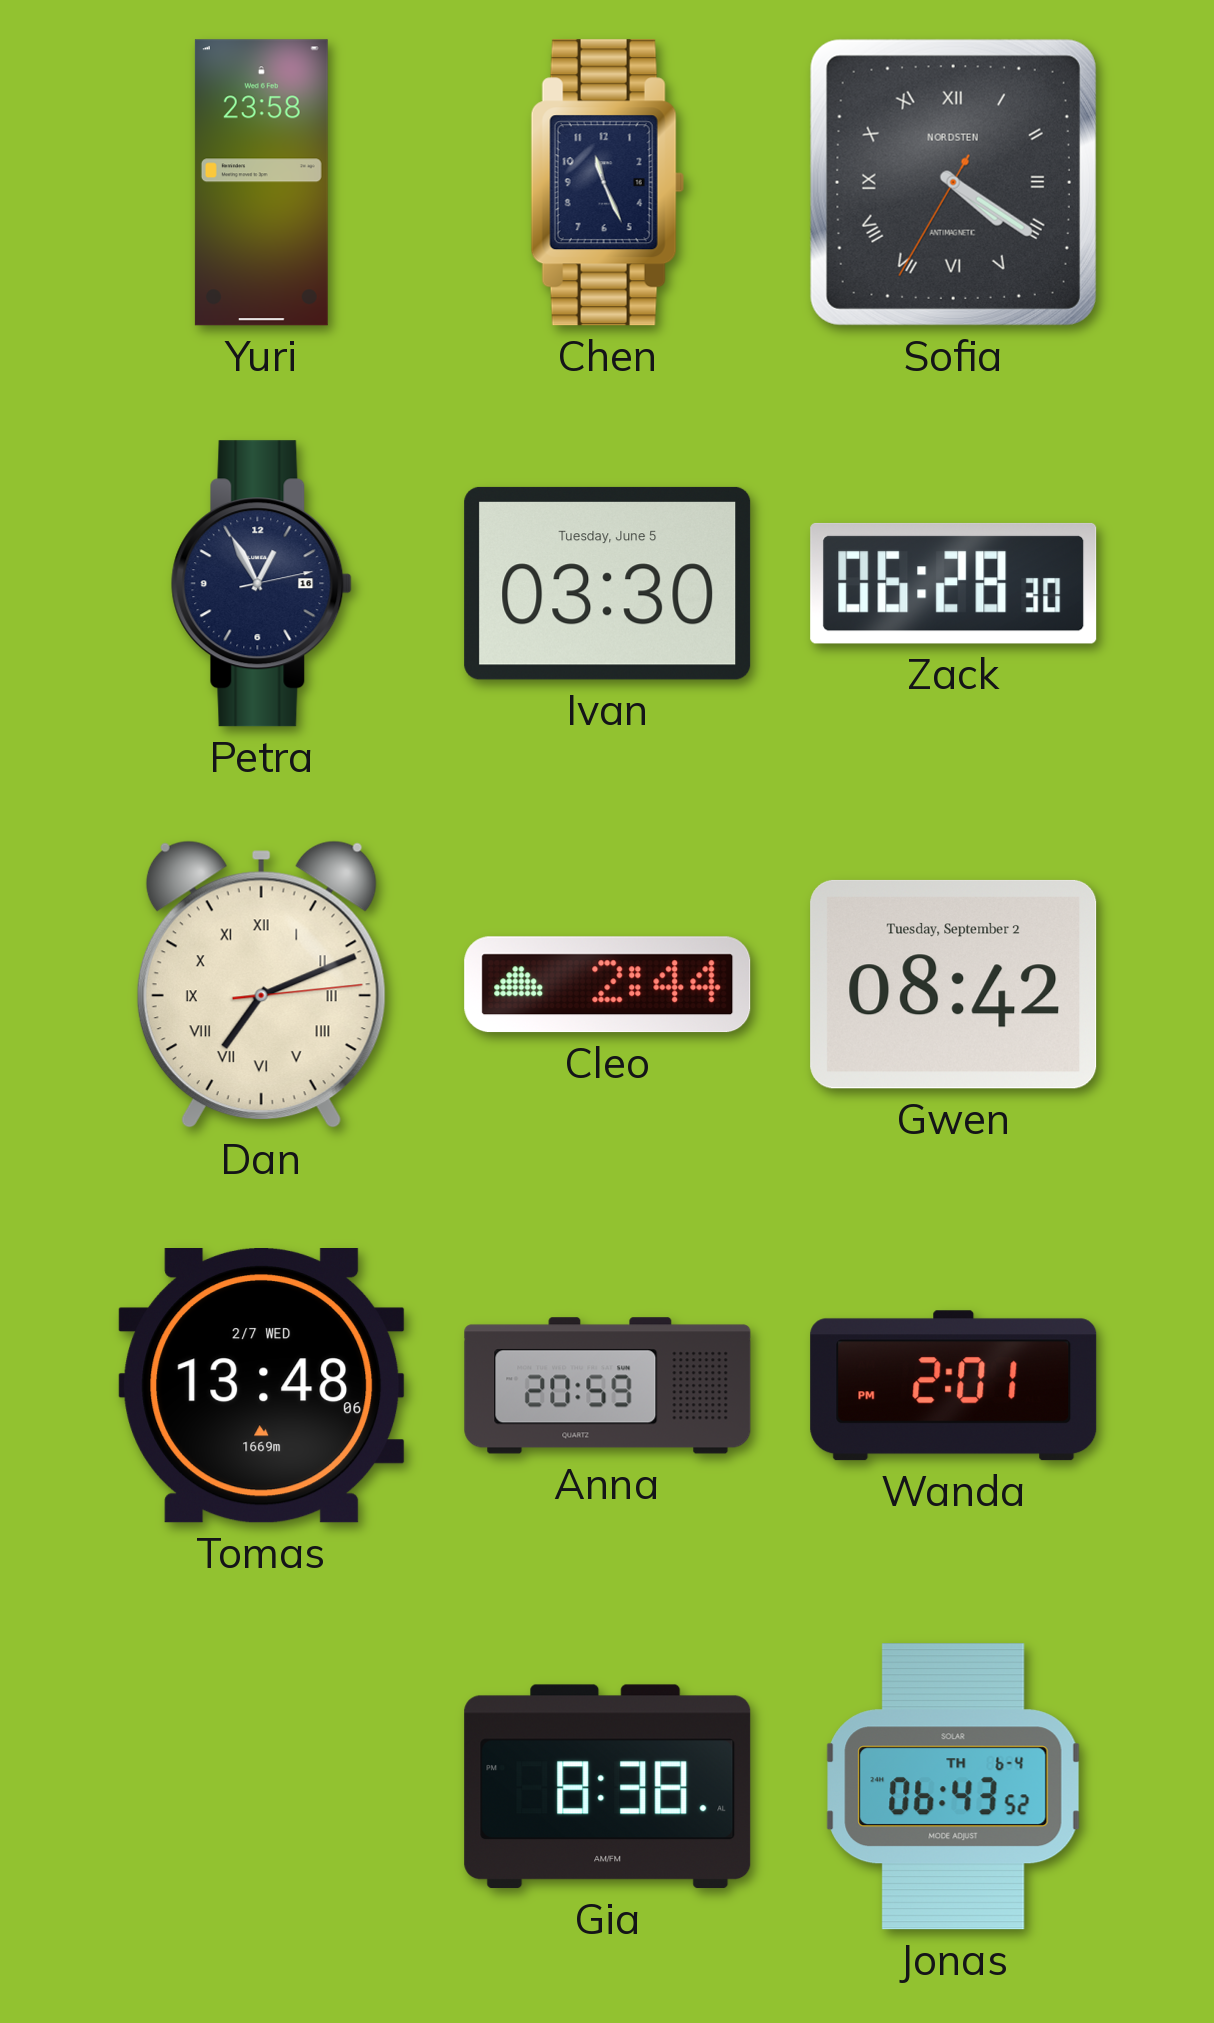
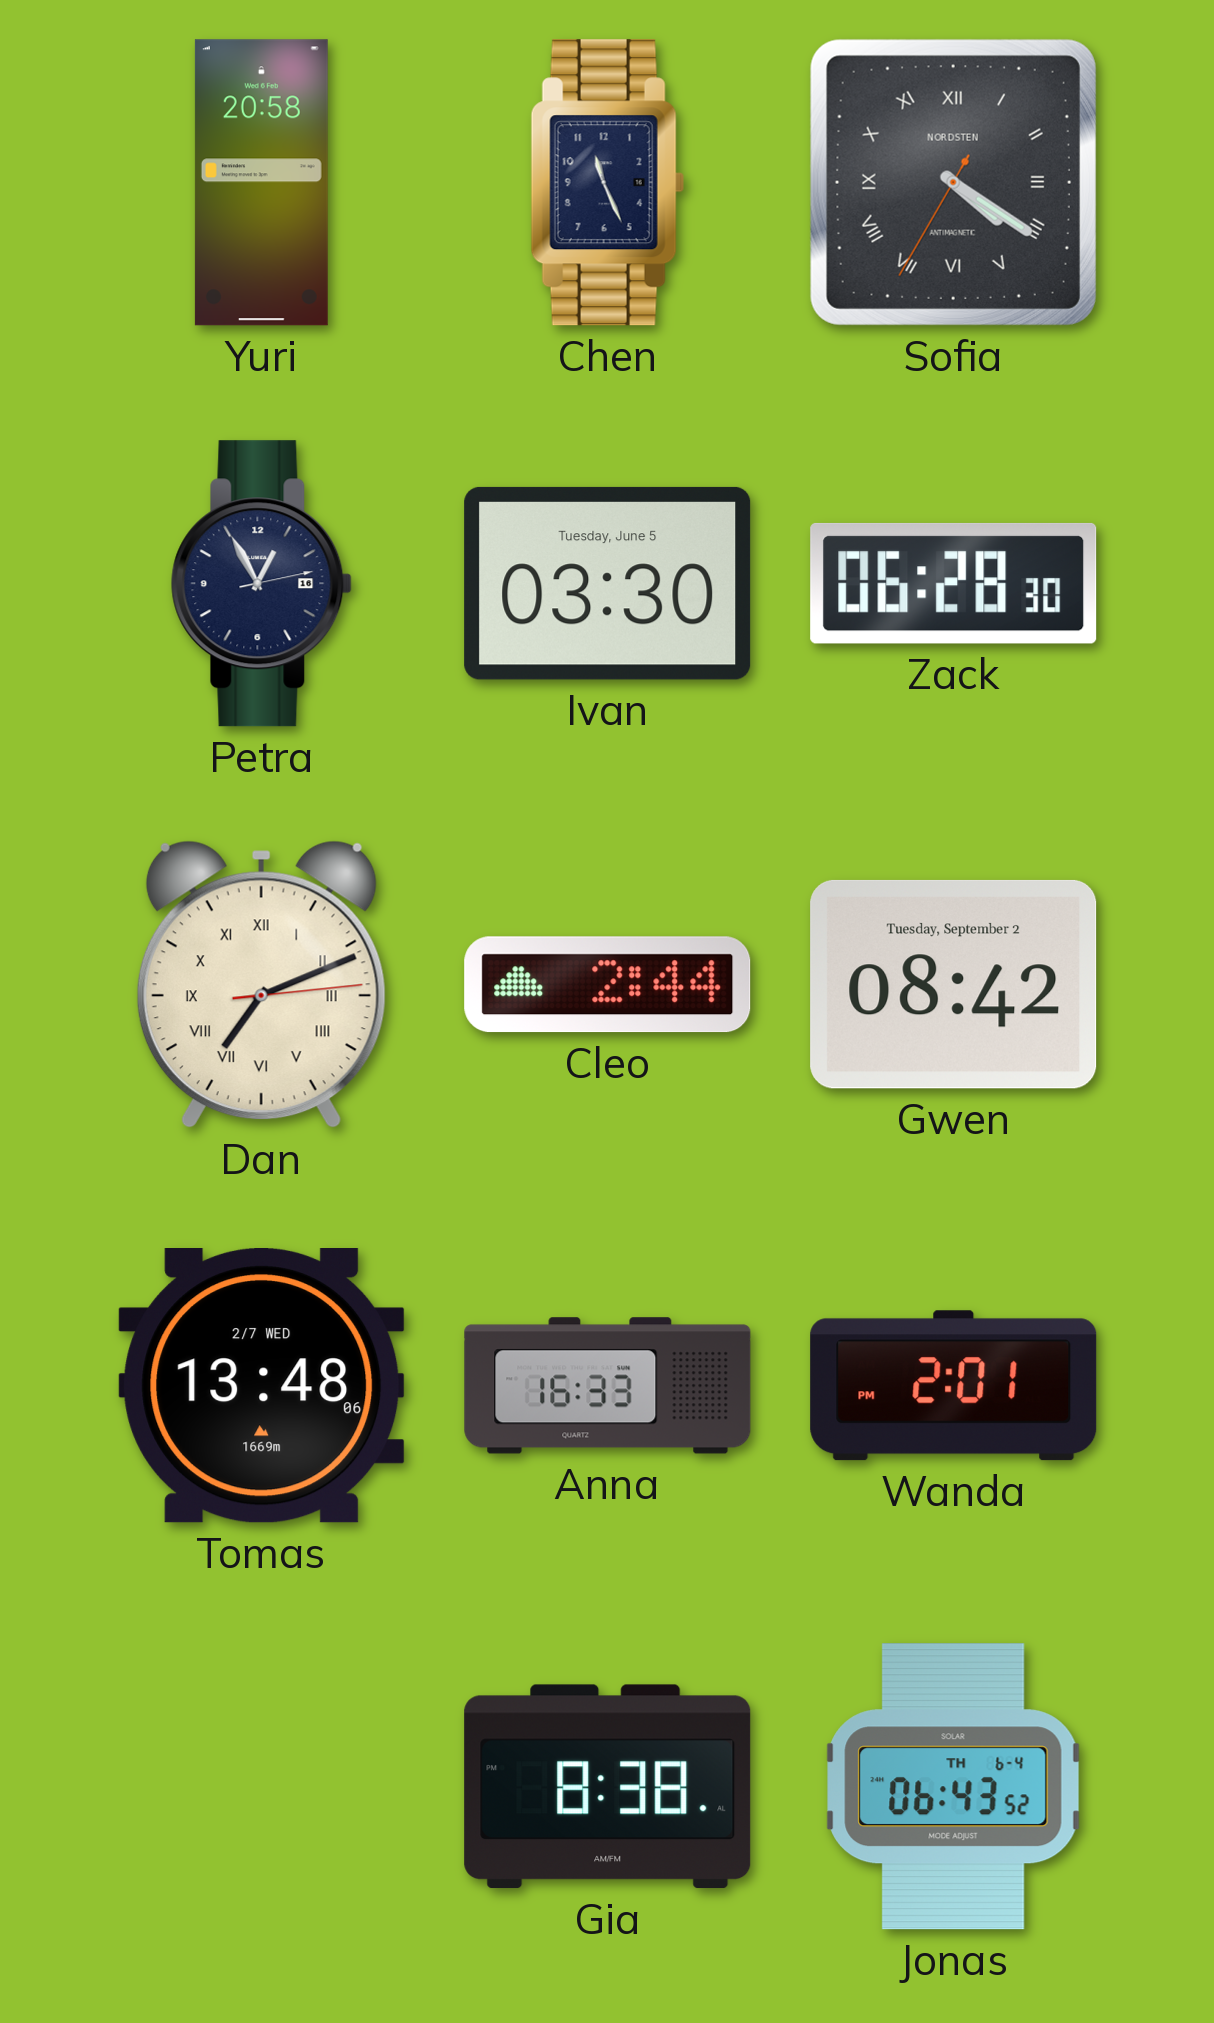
Yuri: 23:58 -> 20:58 (261, 183)
Anna: 20:59 -> 16:33 (608, 1386)
